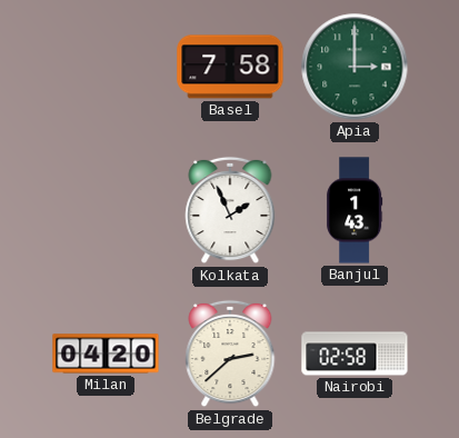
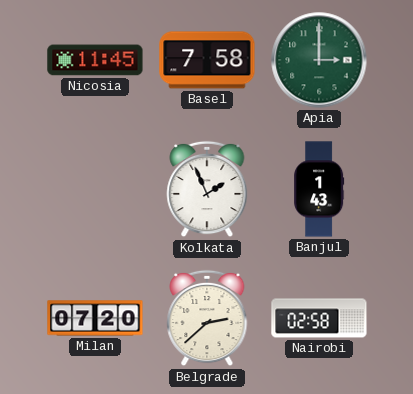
Nicosia: none -> 11:45 (95, 60)
Milan: 04:20 -> 07:20 (95, 318)
